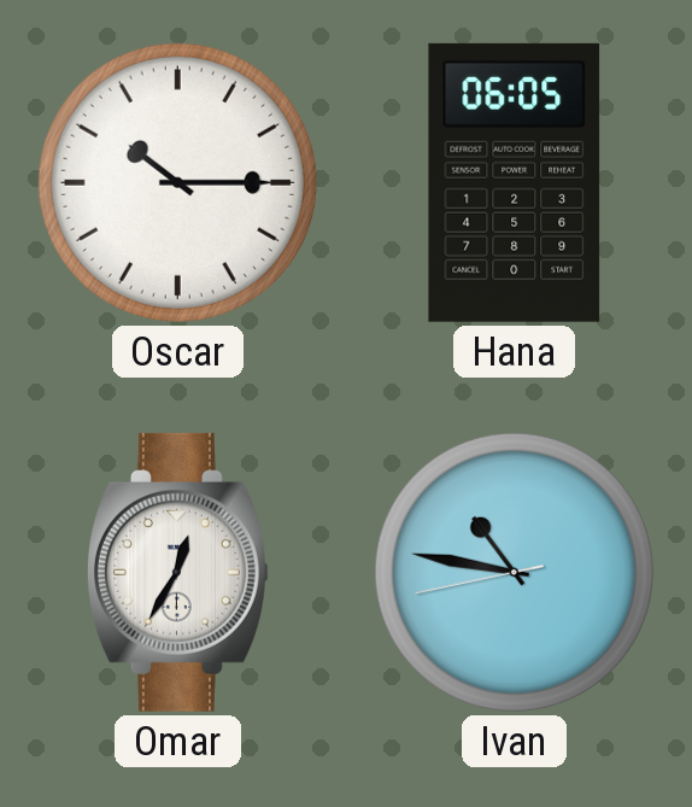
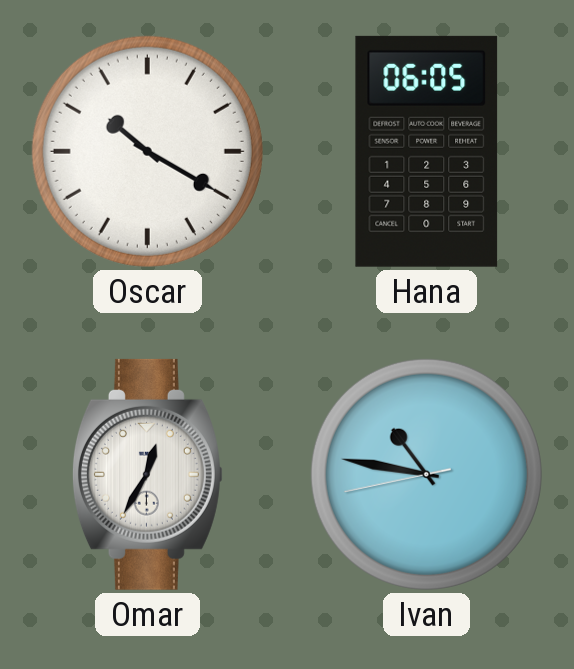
Oscar: 10:15 -> 10:20 (147, 151)
